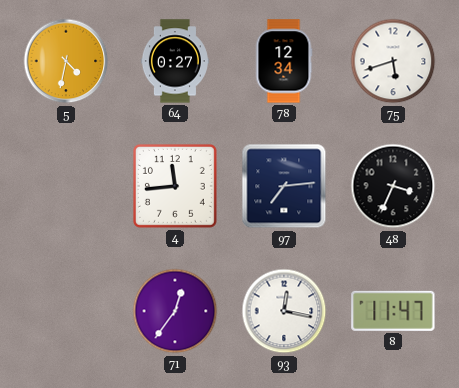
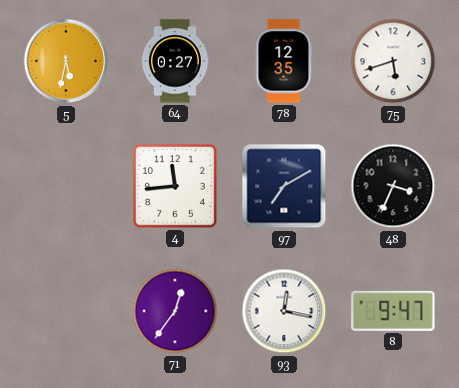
5: 4:32 -> 5:32 (66, 61)
78: 12:34 -> 12:35 (284, 61)
97: 7:14 -> 7:10 (284, 186)
8: 11:47 -> 9:47 (393, 311)
